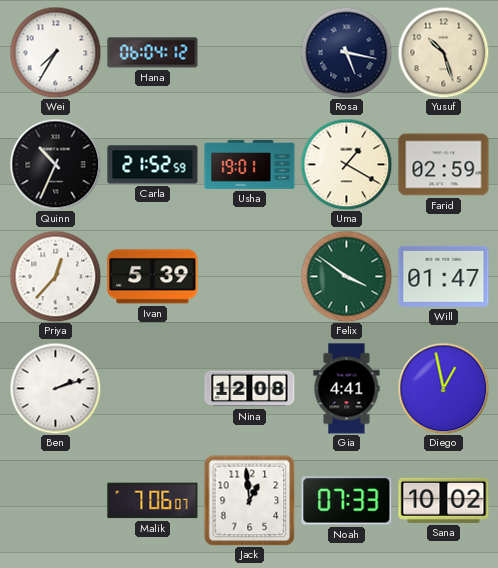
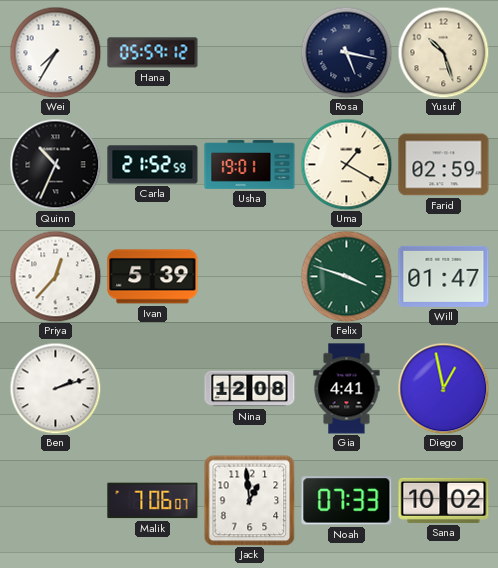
Hana: 06:04 -> 05:59 (153, 53)
Felix: 3:51 -> 3:48 (346, 276)
